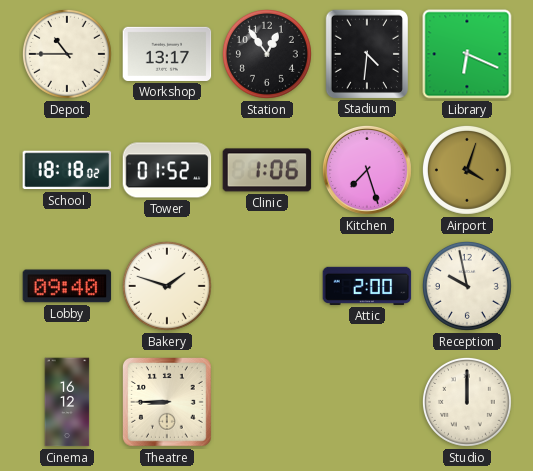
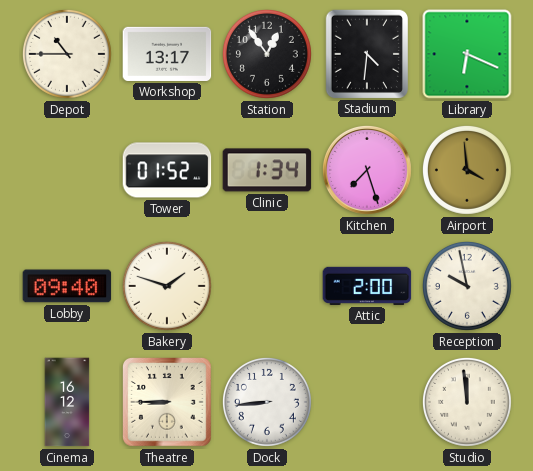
School: 18:18 -> none (67, 170)
Clinic: 1:06 -> 1:34 (267, 170)
Airport: 4:03 -> 3:59 (467, 170)
Dock: none -> 8:44 (267, 402)
Studio: 12:00 -> 11:59 (467, 402)
